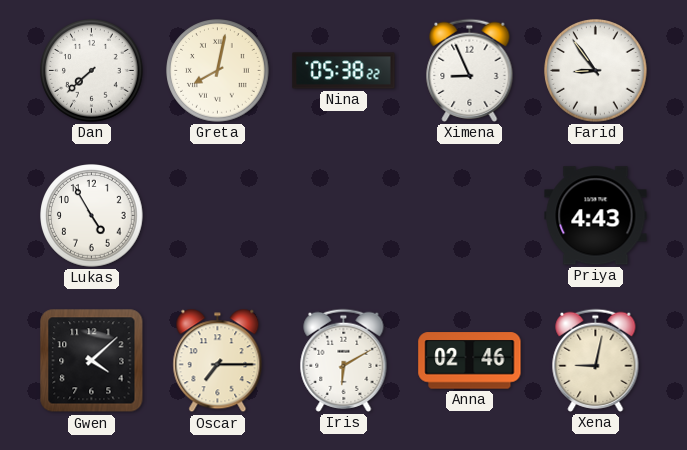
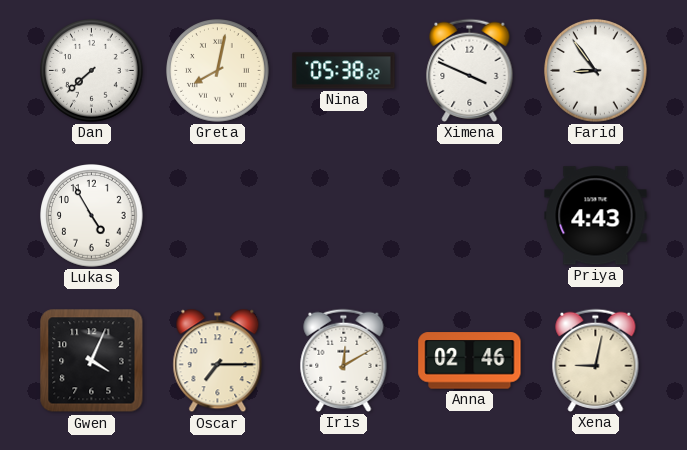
Ximena: 8:56 -> 3:49 (470, 70)
Gwen: 4:08 -> 4:04 (92, 361)
Iris: 6:10 -> 12:10 (344, 360)
